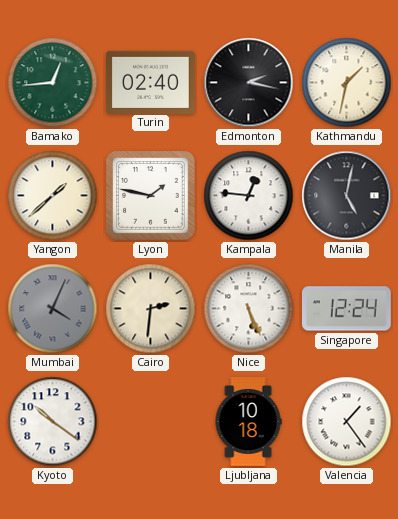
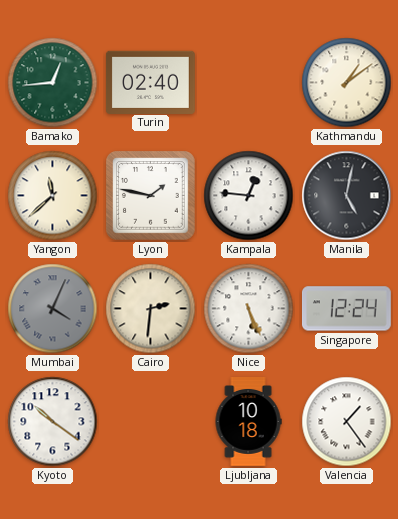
Edmonton: 2:17 -> none (249, 83)
Kathmandu: 1:32 -> 1:09 (347, 83)
Yangon: 1:38 -> 11:38 (53, 196)
